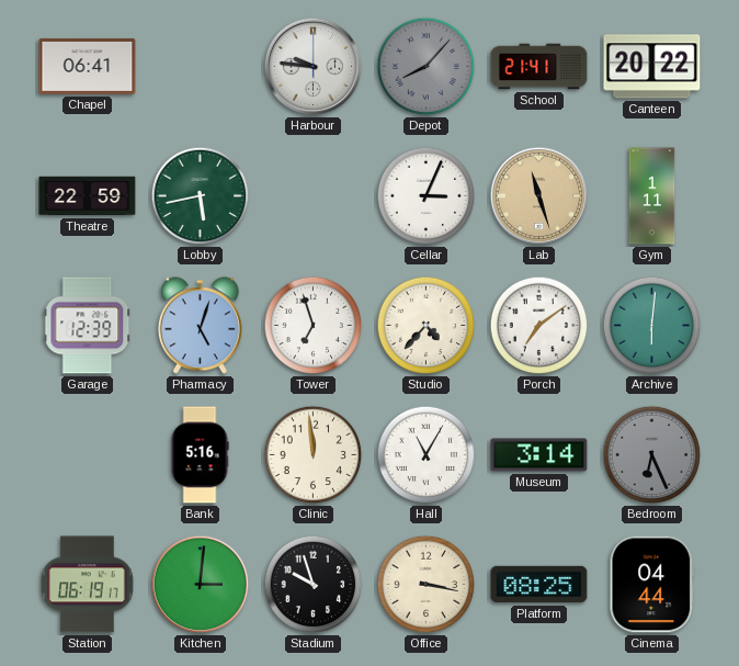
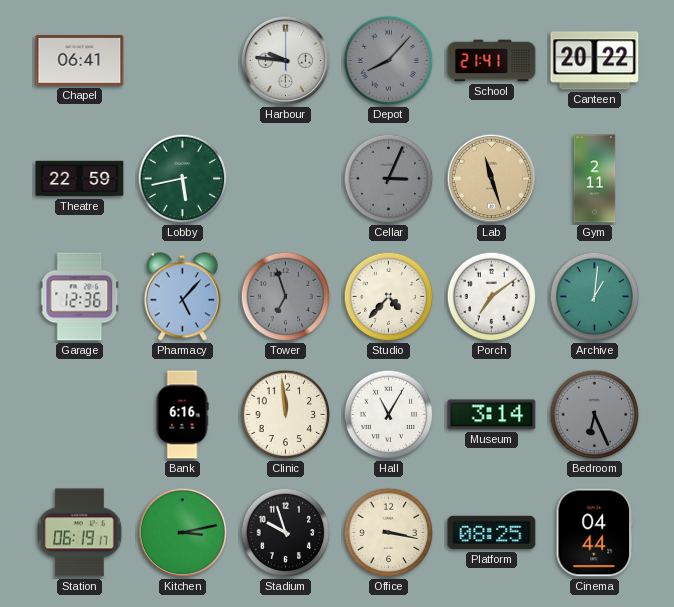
Cellar dial: white -> grey (389, 179)
Gym: 1:11 -> 2:11 (595, 179)
Garage: 12:39 -> 12:36 (80, 297)
Pharmacy: 5:03 -> 5:07 (182, 297)
Tower dial: white -> grey (286, 297)
Archive: 6:01 -> 1:01 (595, 297)
Bank: 5:16 -> 6:16 (182, 415)
Kitchen: 3:01 -> 3:13 (183, 533)
